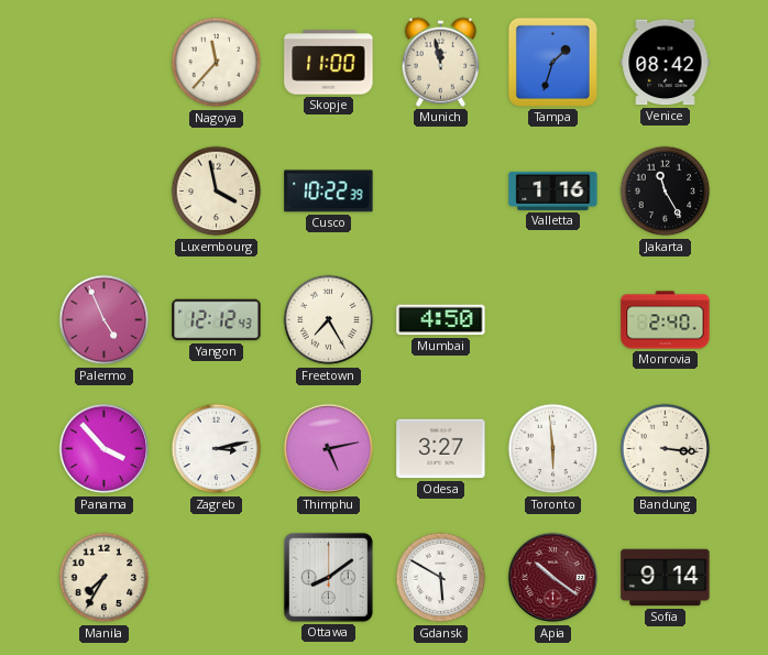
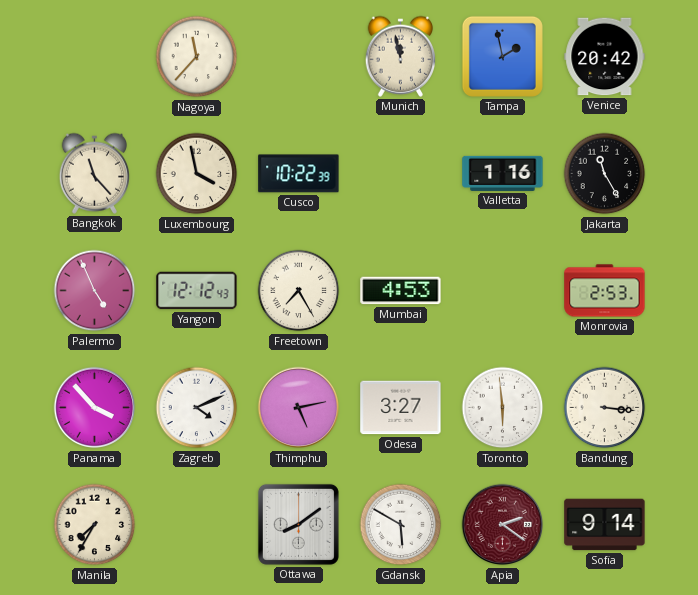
Skopje: 11:00 -> none (329, 63)
Tampa: 1:33 -> 1:58 (502, 56)
Venice: 08:42 -> 20:42 (605, 57)
Bangkok: none -> 11:23 (95, 173)
Mumbai: 4:50 -> 4:53 (401, 291)
Monrovia: 2:40 -> 2:53 (605, 291)
Zagreb: 3:13 -> 4:11 (197, 408)
Apia: 10:21 -> 2:21 (503, 525)
